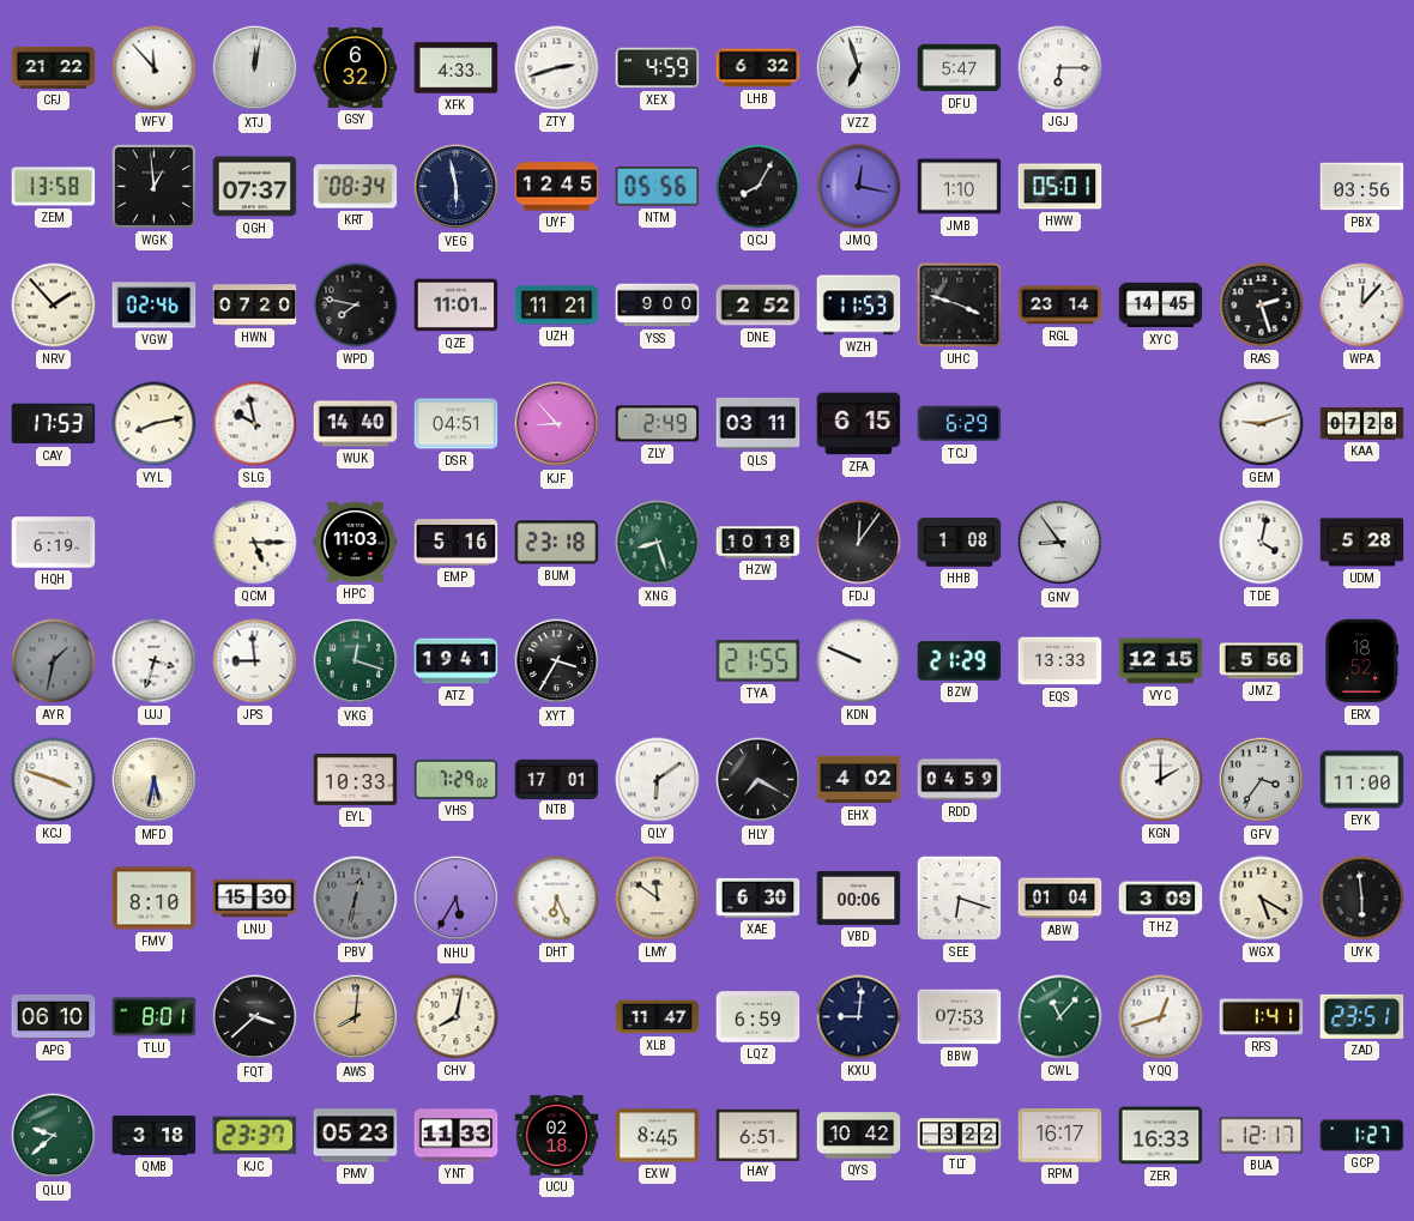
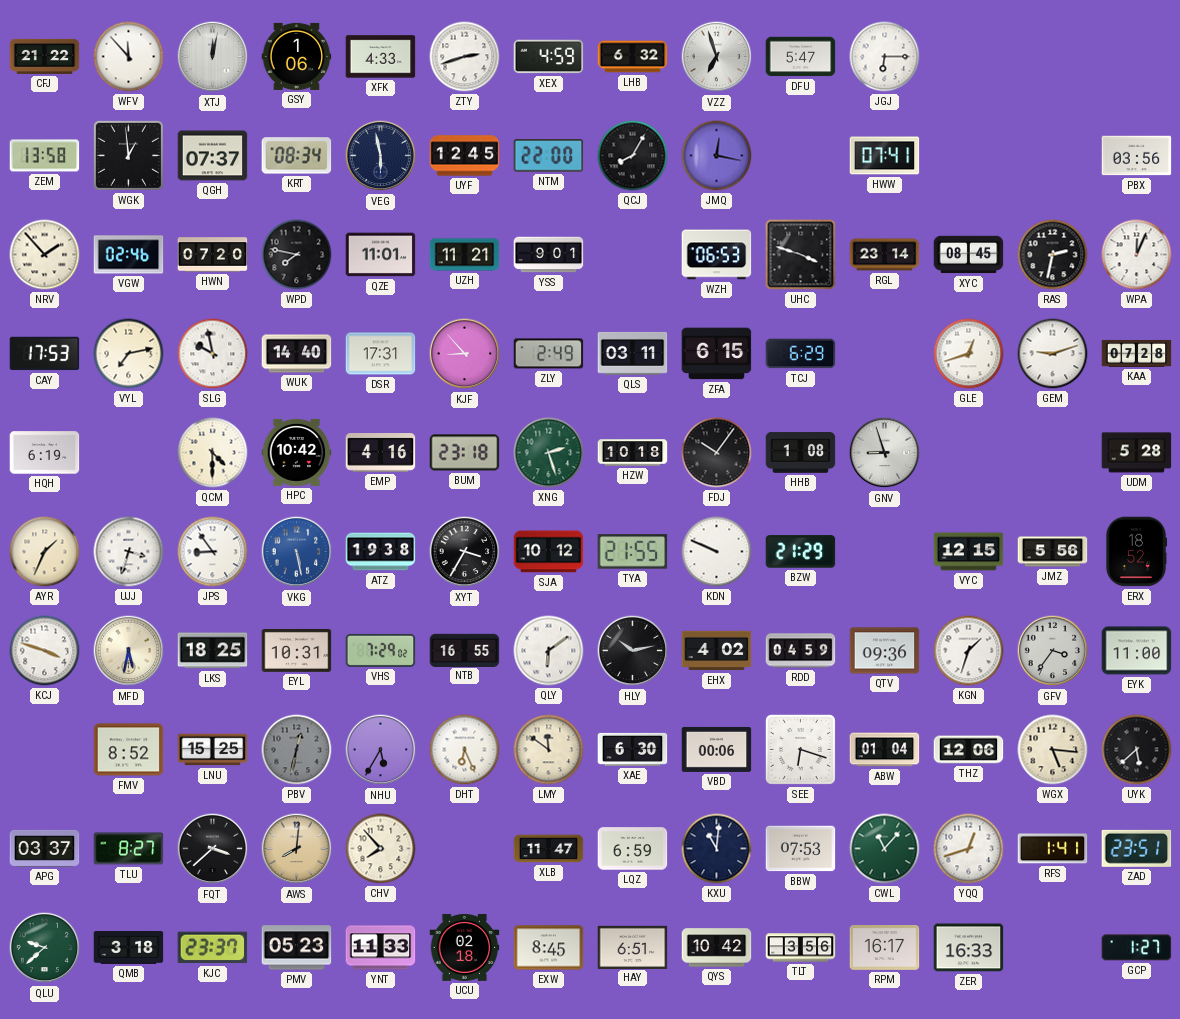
GSY: 6:32 -> 1:06 (297, 56)
NTM: 05:56 -> 22:00 (549, 156)
JMB: 1:10 -> none (960, 187)
HWW: 05:01 -> 07:41 (885, 156)
YSS: 9:00 -> 9:01 (549, 255)
DNE: 2:52 -> none (759, 306)
WZH: 11:53 -> 06:53 (717, 255)
XYC: 14:45 -> 08:45 (969, 255)
RAS: 2:27 -> 2:32 (1053, 255)
WPA: 12:07 -> 12:04 (1137, 255)
VYL: 8:13 -> 7:13 (129, 354)
DSR: 04:51 -> 17:31 (381, 354)
GLE: none -> 12:42 (969, 354)
QCM: 5:15 -> 4:30 (213, 453)
HPC: 11:03 -> 10:42 (297, 452)
EMP: 5:16 -> 4:16 (381, 453)
XNG: 8:27 -> 2:27 (549, 453)
FDJ: 12:06 -> 10:06 (717, 453)
GNV: 8:54 -> 8:57 (885, 453)
TDE: 4:02 -> none (1262, 543)
AYR: 1:32 -> 1:34 (45, 552)
AYR dial: grey -> cream (45, 552)
JPS: 8:59 -> 8:54 (213, 552)
VKG: 12:18 -> 5:28 (297, 552)
VKG dial: green -> blue (297, 552)
ATZ: 19:41 -> 19:38 (381, 552)
SJA: none -> 10:12 (549, 552)
EQS: 13:33 -> none (1060, 661)
LKS: none -> 18:25 (213, 651)
EYL: 10:33 -> 10:31 (297, 650)
NTB: 17:01 -> 16:55 (465, 650)
HLY: 7:20 -> 10:13 (633, 651)
QTV: none -> 09:36 (885, 651)
KGN: 2:00 -> 1:33 (969, 651)
FMV: 8:10 -> 8:52 (129, 750)
LNU: 15:30 -> 15:25 (213, 750)
THZ: 3:09 -> 12:06 (969, 750)
WGX: 5:20 -> 5:16 (1053, 750)
UYK: 5:59 -> 5:38 (1137, 750)
APG: 06:10 -> 03:37 (45, 848)
TLU: 8:01 -> 8:27 (129, 849)
CHV: 8:02 -> 7:53 (381, 849)
KXU: 9:01 -> 11:01 (717, 849)
TLT: 3:22 -> 3:56 (801, 948)
BUA: 12:17 -> none (1262, 1136)
